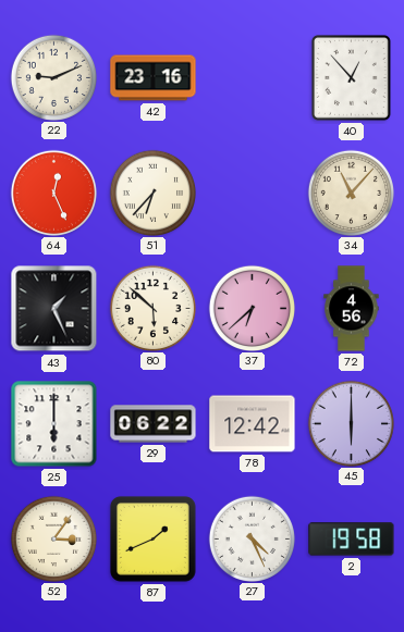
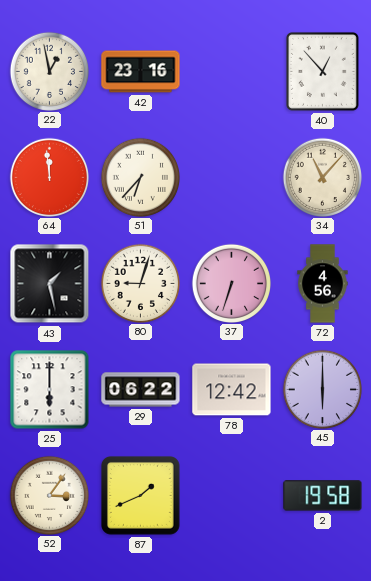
22: 9:11 -> 12:58 (49, 71)
64: 12:26 -> 11:59 (49, 177)
43: 1:26 -> 1:28 (50, 284)
80: 5:52 -> 9:03 (140, 283)
37: 6:38 -> 6:33 (231, 283)
27: 4:26 -> none (252, 538)
